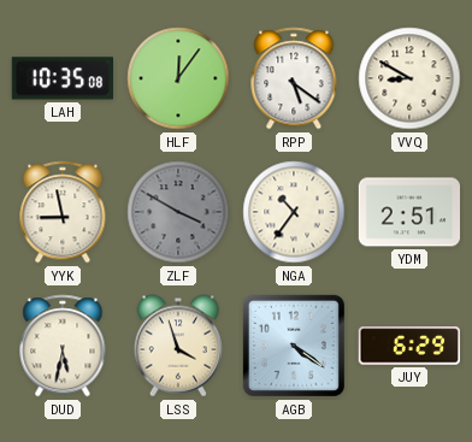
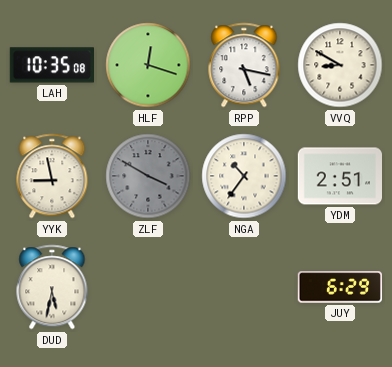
HLF: 12:06 -> 12:18 (148, 65)
RPP: 5:21 -> 5:17 (244, 65)
LSS: 3:57 -> none (178, 346)
AGB: 4:21 -> none (294, 346)
